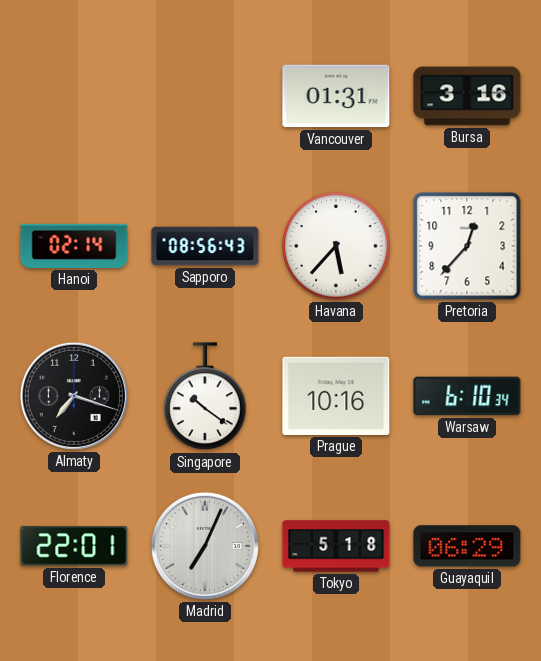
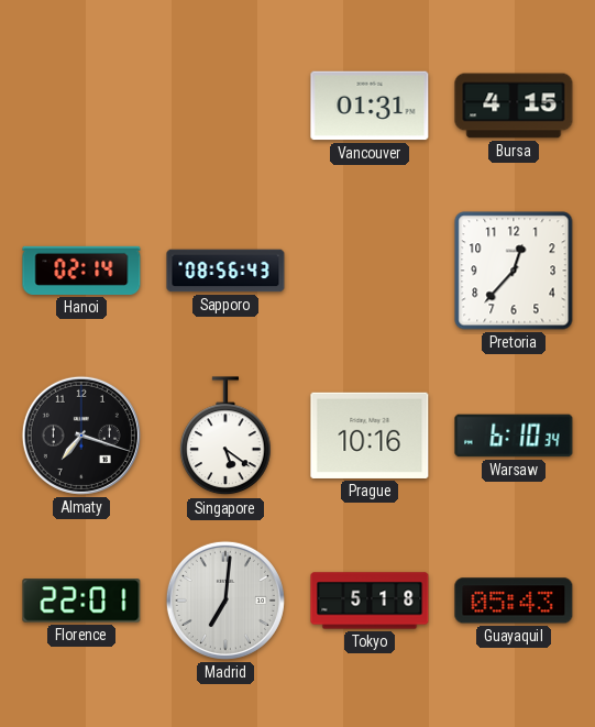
Bursa: 3:16 -> 4:15 (514, 106)
Havana: 5:37 -> none (336, 246)
Singapore: 10:21 -> 5:21 (225, 437)
Madrid: 7:04 -> 7:01 (225, 601)
Guayaquil: 06:29 -> 05:43 (514, 601)
